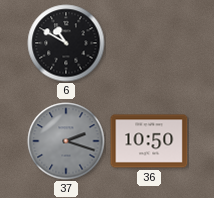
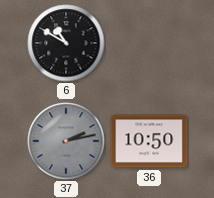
37: 2:18 -> 2:13 (66, 141)
